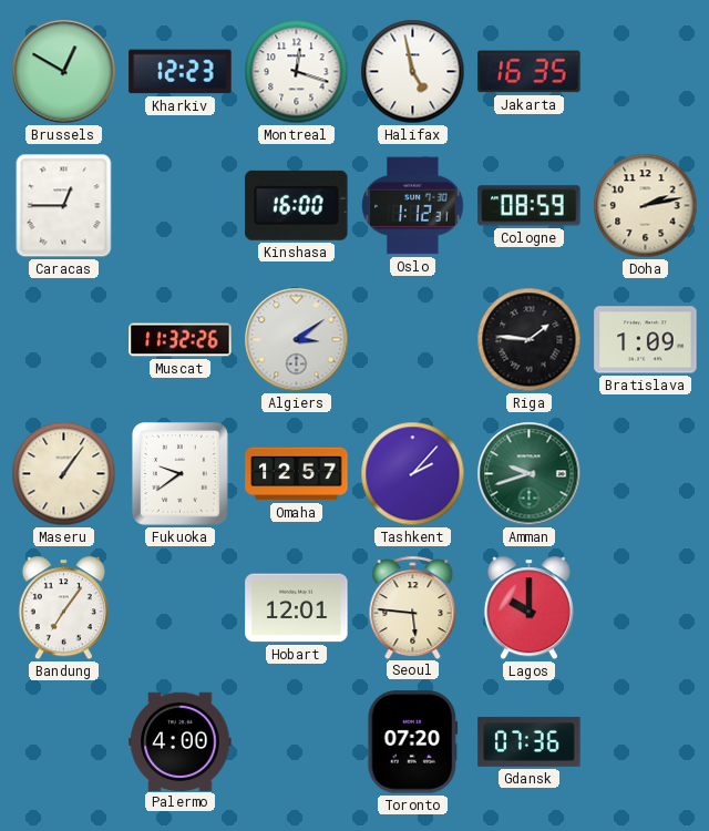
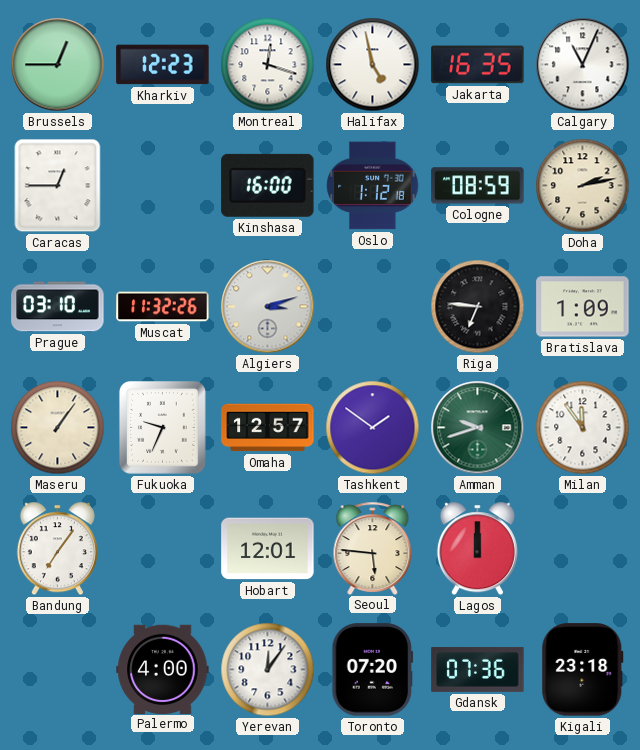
Brussels: 12:50 -> 12:45 (58, 65)
Calgary: none -> 11:04 (583, 65)
Oslo: 1:12:31 -> 1:12:18 (373, 186)
Prague: none -> 03:10 (58, 307)
Algiers: 3:09 -> 3:12 (268, 307)
Riga: 1:46 -> 6:46 (478, 307)
Fukuoka: 9:39 -> 9:34 (162, 428)
Tashkent: 2:07 -> 1:51 (373, 428)
Milan: none -> 11:54 (583, 428)
Lagos: 10:00 -> 12:00 (477, 549)
Yerevan: none -> 12:06 (268, 670)
Kigali: none -> 23:18 (583, 670)
